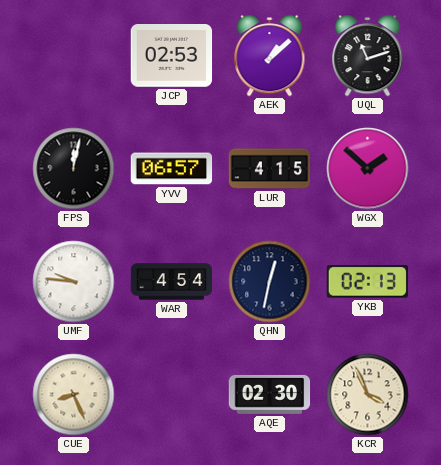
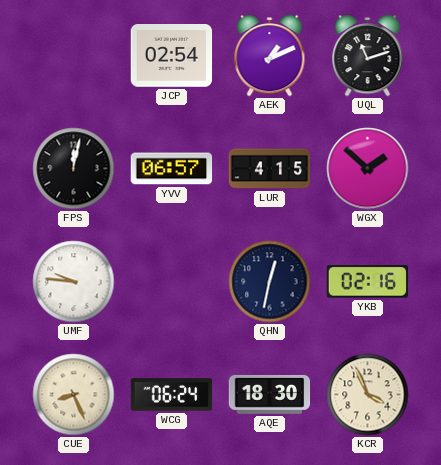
JCP: 02:53 -> 02:54 (172, 56)
AEK: 1:08 -> 1:11 (270, 56)
WAR: 4:54 -> none (172, 282)
YKB: 02:13 -> 02:16 (367, 282)
WCG: none -> 06:24 (172, 395)
AQE: 02:30 -> 18:30 (270, 395)
